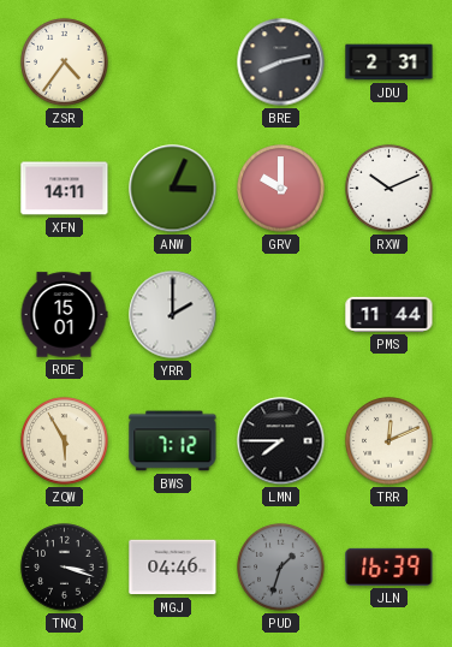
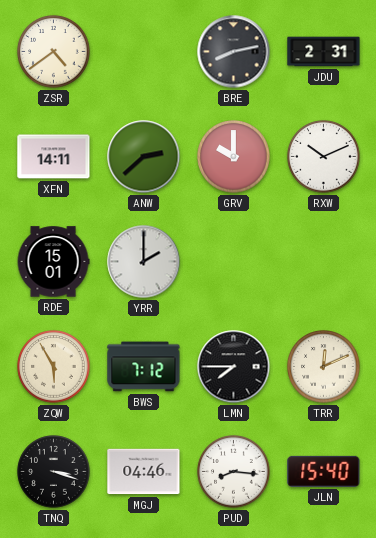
ZSR: 4:36 -> 4:39 (54, 52)
ANW: 3:04 -> 2:38 (144, 157)
PMS: 11:44 -> none (389, 314)
PUD: 1:33 -> 8:16 (234, 472)
PUD dial: grey -> white (234, 472)
JLN: 16:39 -> 15:40 (324, 471)
